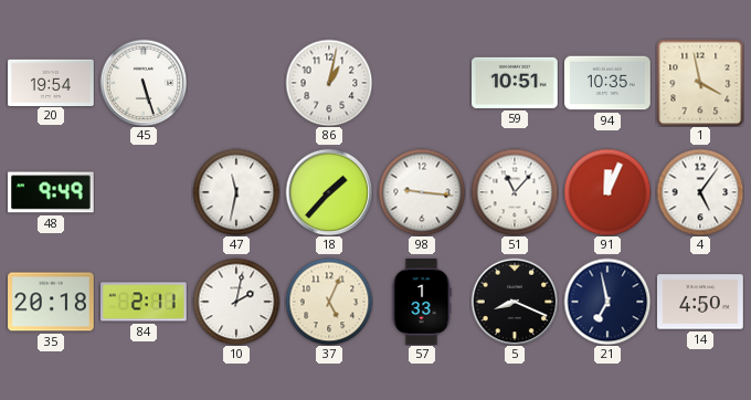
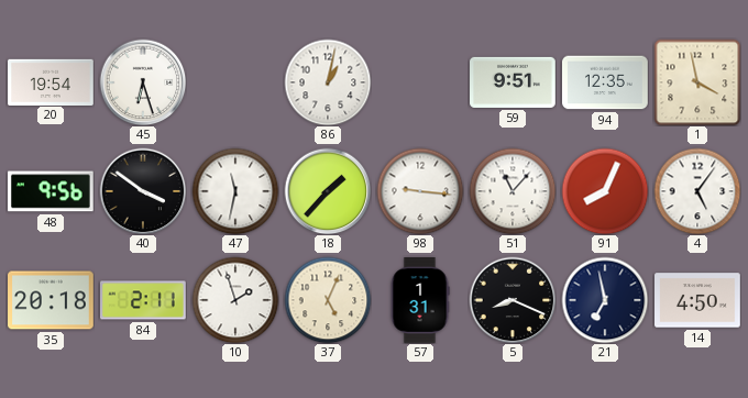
45: 5:27 -> 6:27 (143, 82)
59: 10:51 -> 9:51 (514, 82)
94: 10:35 -> 12:35 (606, 82)
48: 9:49 -> 9:56 (51, 191)
40: none -> 3:51 (143, 191)
91: 12:04 -> 8:04 (605, 191)
10: 2:02 -> 1:57 (235, 300)
57: 1:33 -> 1:31 (420, 301)
